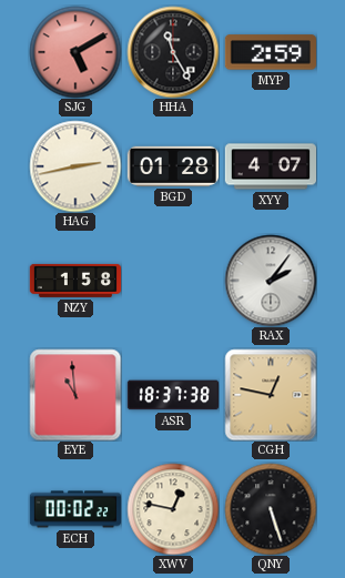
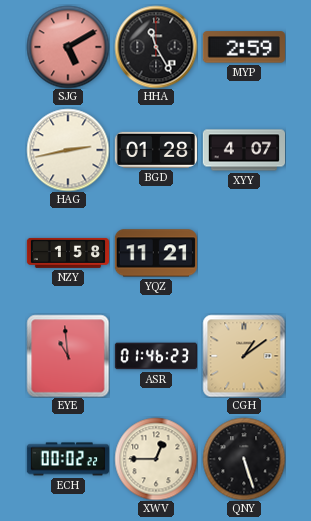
YQZ: none -> 11:21 (156, 253)
RAX: 2:06 -> none (271, 281)
ASR: 18:37 -> 01:46 (155, 356)
CGH: 12:47 -> 1:09 (244, 356)
XWV: 12:47 -> 12:45 (156, 459)
